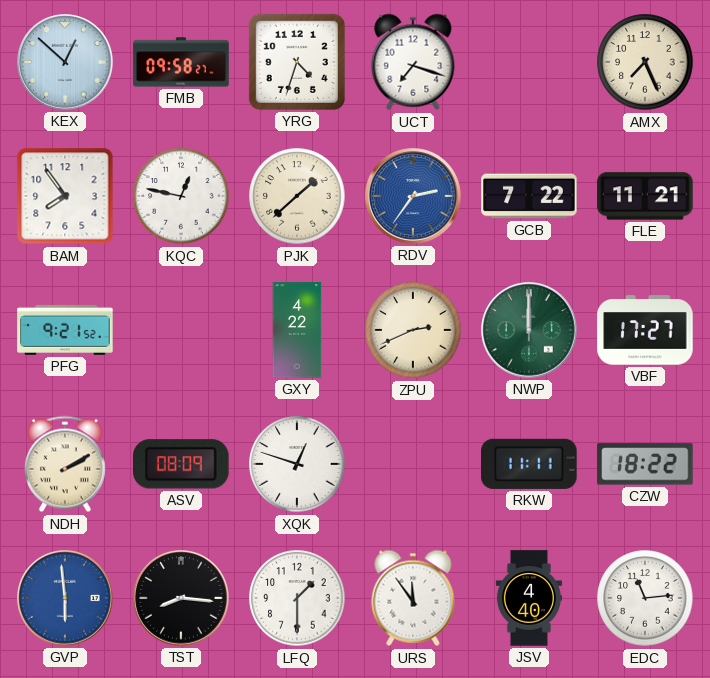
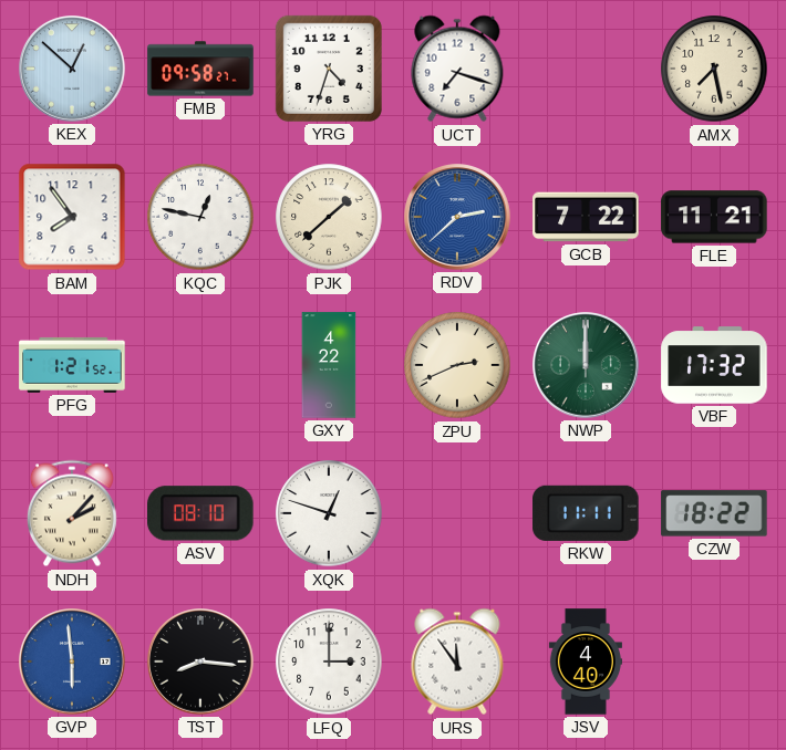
AMX: 7:26 -> 7:28 (714, 69)
RDV: 2:36 -> 2:38 (457, 217)
PFG: 9:21 -> 1:21 (72, 365)
VBF: 17:27 -> 17:32 (714, 365)
NDH: 2:10 -> 2:07 (72, 513)
ASV: 08:09 -> 08:10 (201, 513)
LFQ: 1:30 -> 3:00 (329, 662)
EDC: 11:14 -> none (645, 598)
